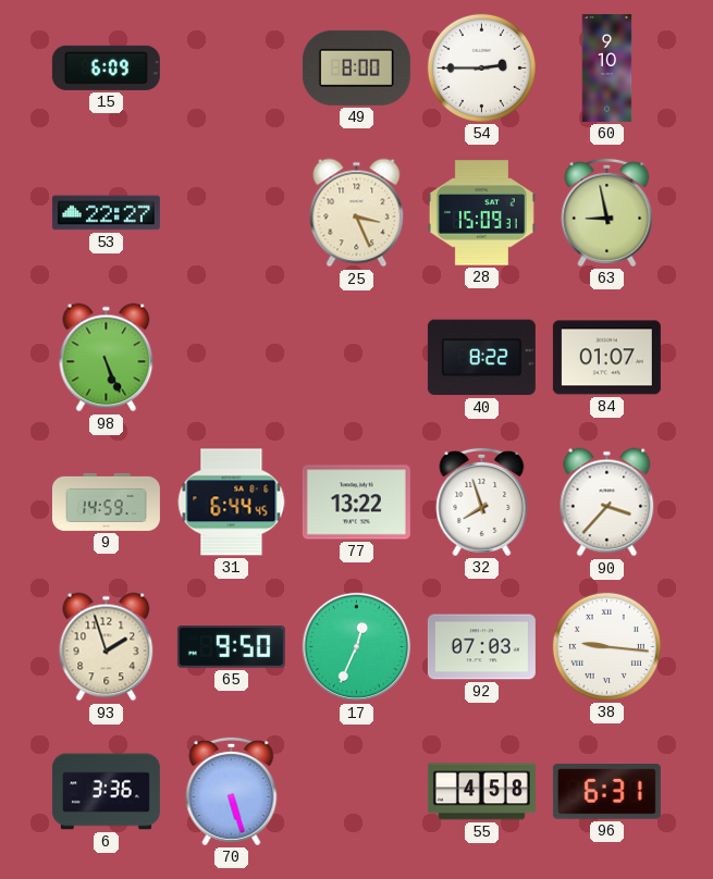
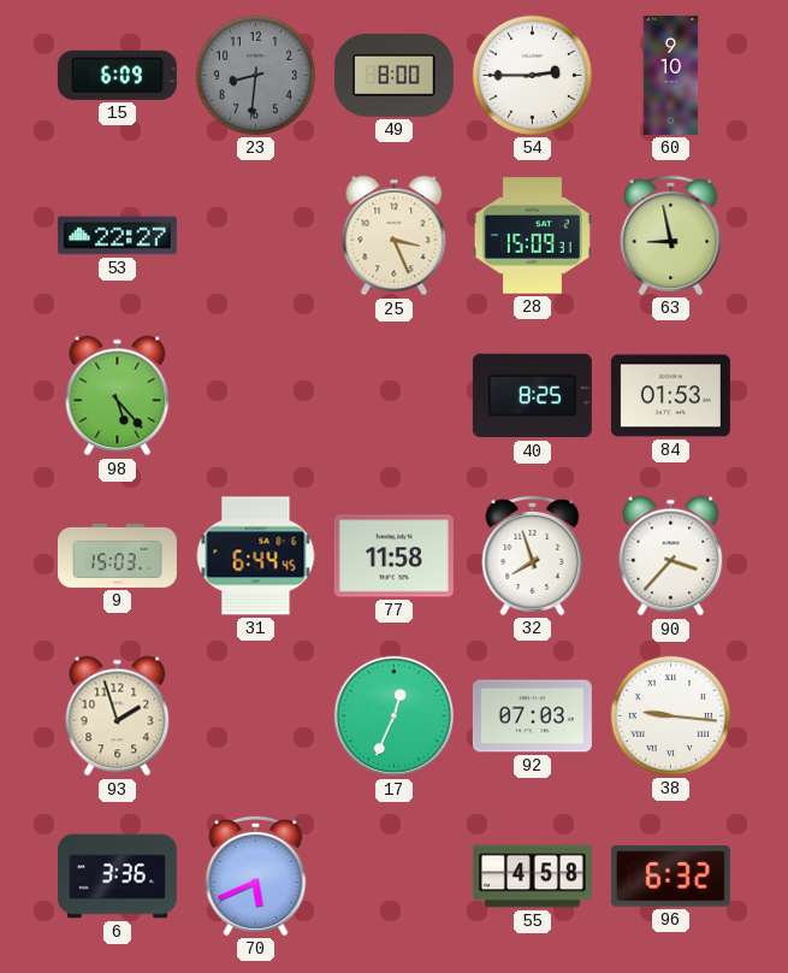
23: none -> 8:31 (255, 75)
98: 5:26 -> 5:23 (118, 396)
40: 8:22 -> 8:25 (532, 396)
84: 01:07 -> 01:53 (670, 396)
9: 14:59 -> 15:03 (117, 555)
77: 13:22 -> 11:58 (393, 556)
65: 9:50 -> none (231, 647)
70: 5:27 -> 5:41 (256, 875)
96: 6:31 -> 6:32 (670, 877)
